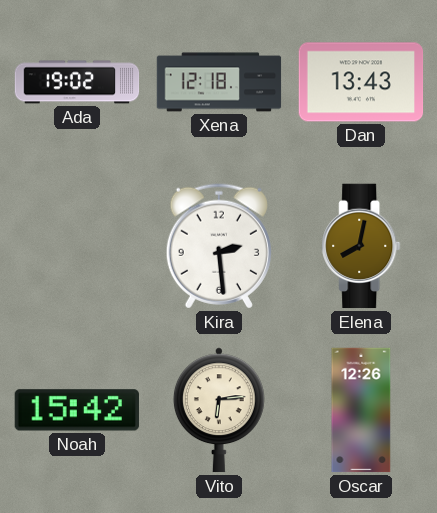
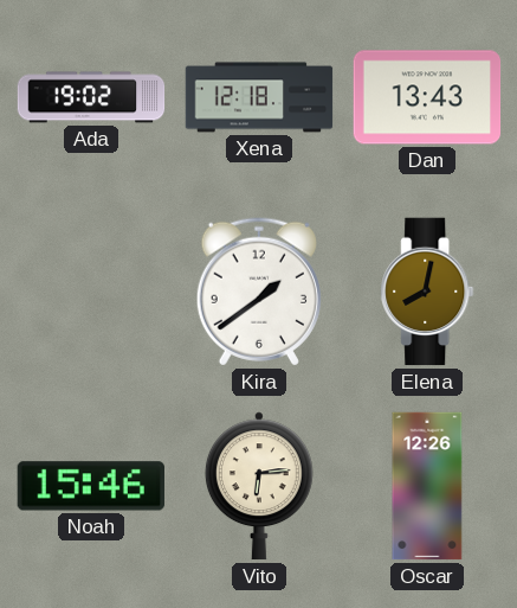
Kira: 2:29 -> 1:39 (259, 292)
Noah: 15:42 -> 15:46 (90, 486)
